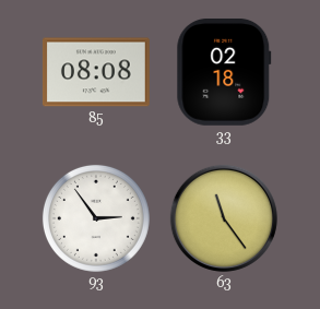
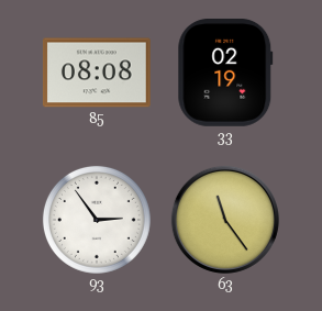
33: 02:18 -> 02:19 (225, 73)
